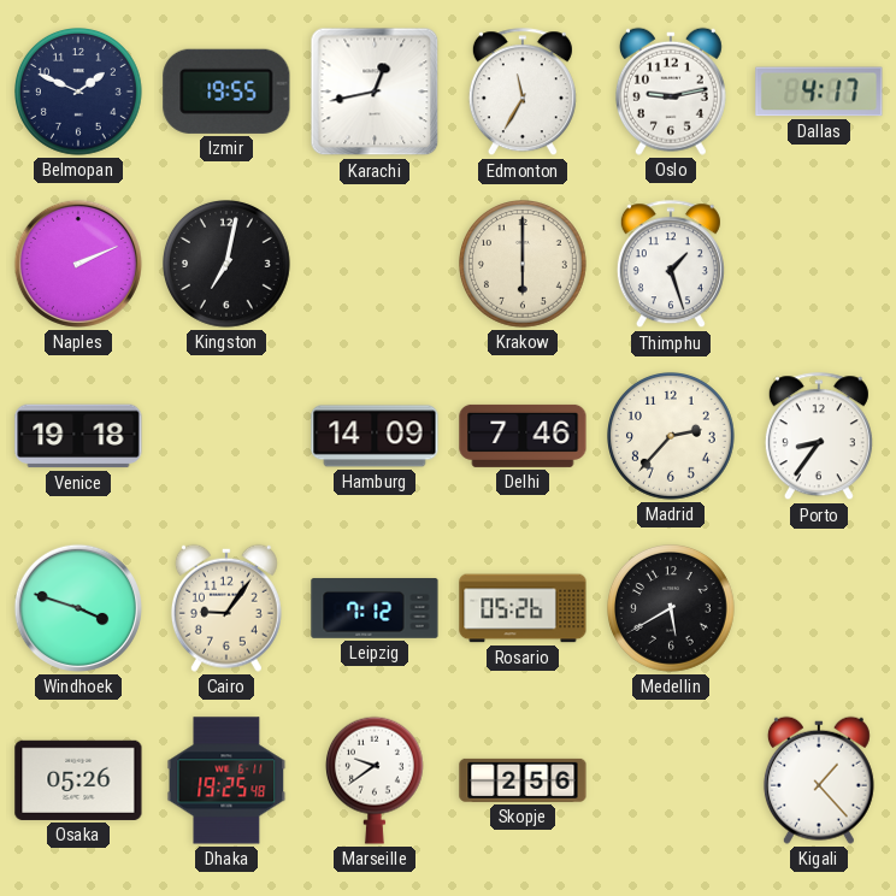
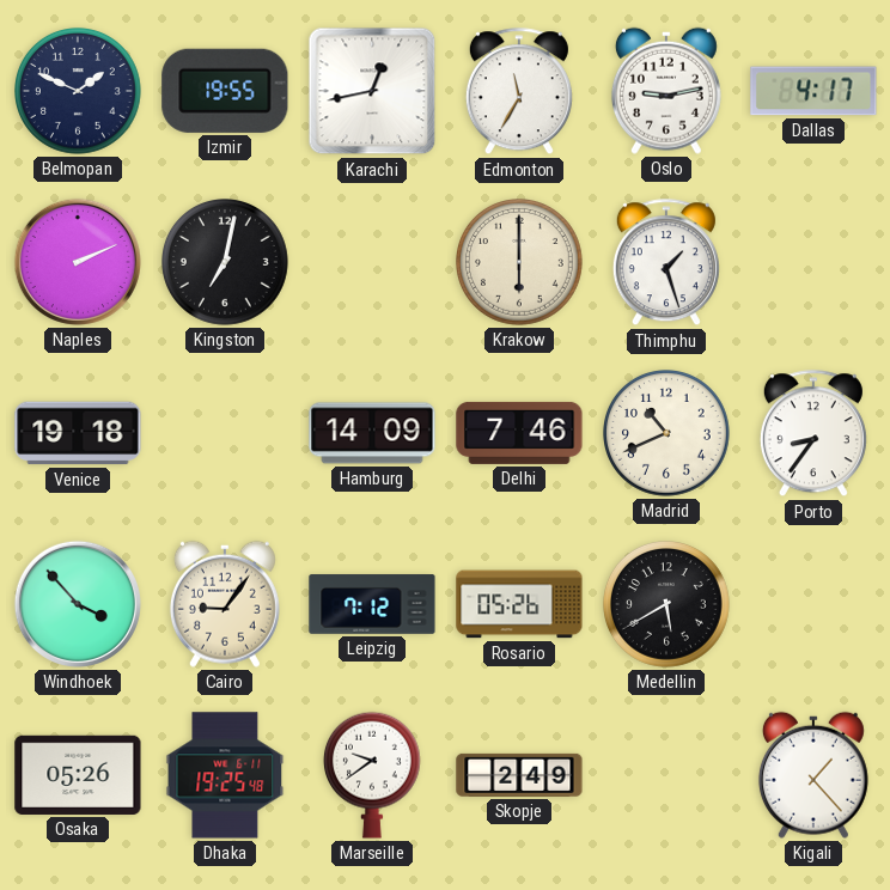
Madrid: 2:37 -> 10:41 (667, 434)
Windhoek: 3:48 -> 3:53 (78, 604)
Skopje: 2:56 -> 2:49 (519, 775)
